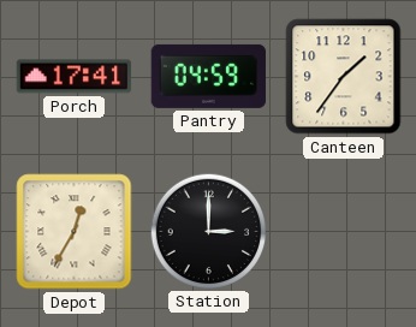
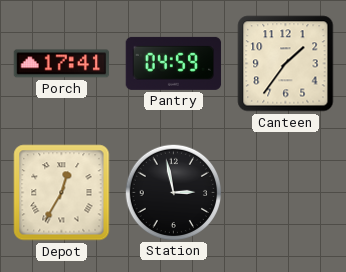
Station: 3:00 -> 2:58 (173, 192)
